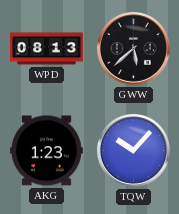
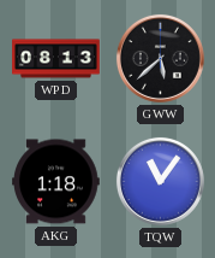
AKG: 1:23 -> 1:18 (56, 182)
TQW: 10:07 -> 11:06 (160, 181)
